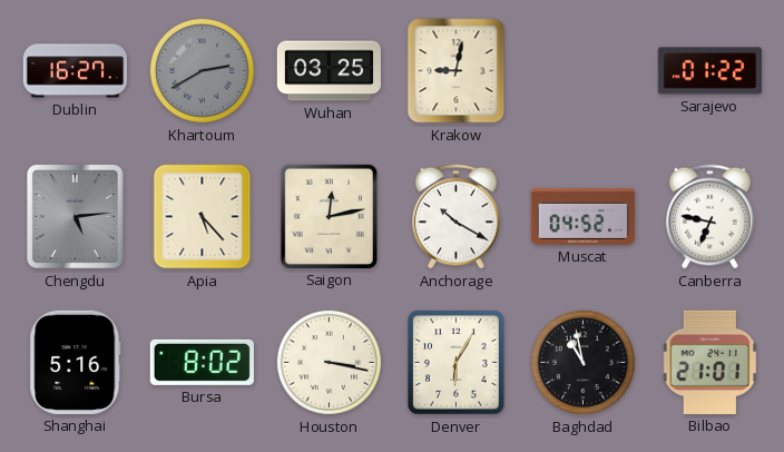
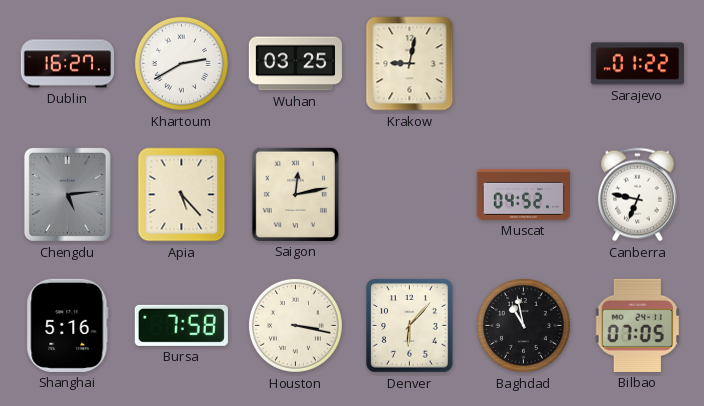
Khartoum dial: grey -> white (181, 63)
Anchorage: 10:20 -> none (457, 217)
Bursa: 8:02 -> 7:58 (181, 325)
Denver: 6:05 -> 6:07 (410, 326)
Bilbao: 21:01 -> 07:05 (637, 325)
